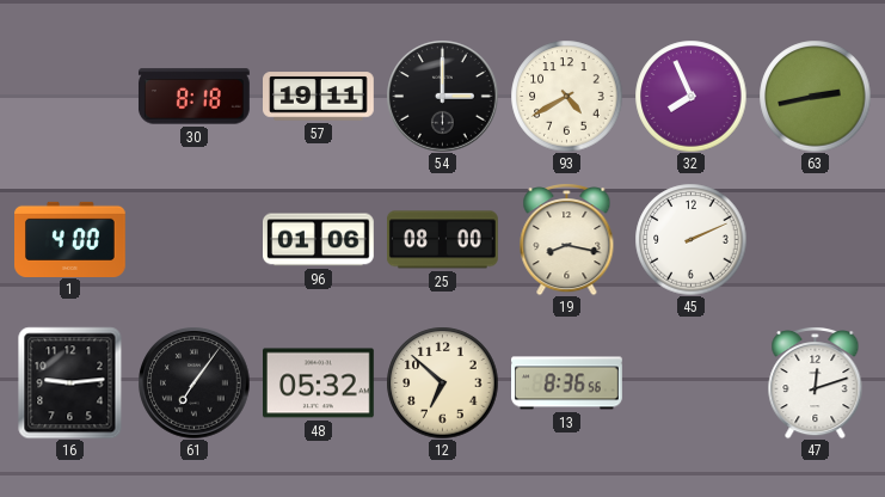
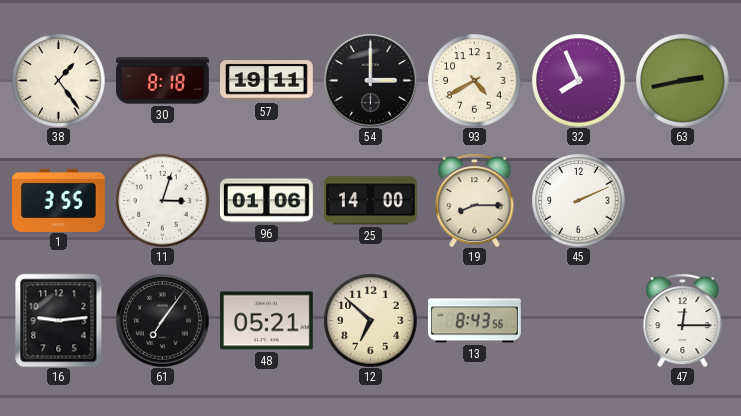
38: none -> 1:24 (58, 80)
1: 4:00 -> 3:55 (59, 200)
11: none -> 3:03 (162, 200)
25: 08:00 -> 14:00 (370, 201)
19: 8:17 -> 8:15 (475, 201)
48: 05:32 -> 05:21 (267, 321)
13: 8:36 -> 8:43 (475, 321)
47: 12:12 -> 12:15 (683, 321)
